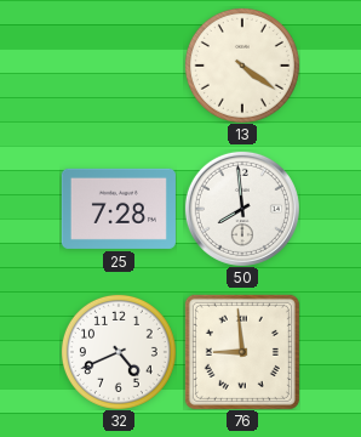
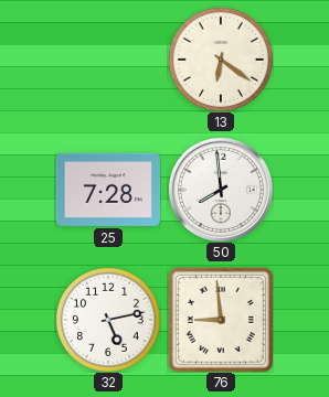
13: 4:21 -> 6:21 (221, 60)
32: 4:41 -> 5:13 (108, 320)
